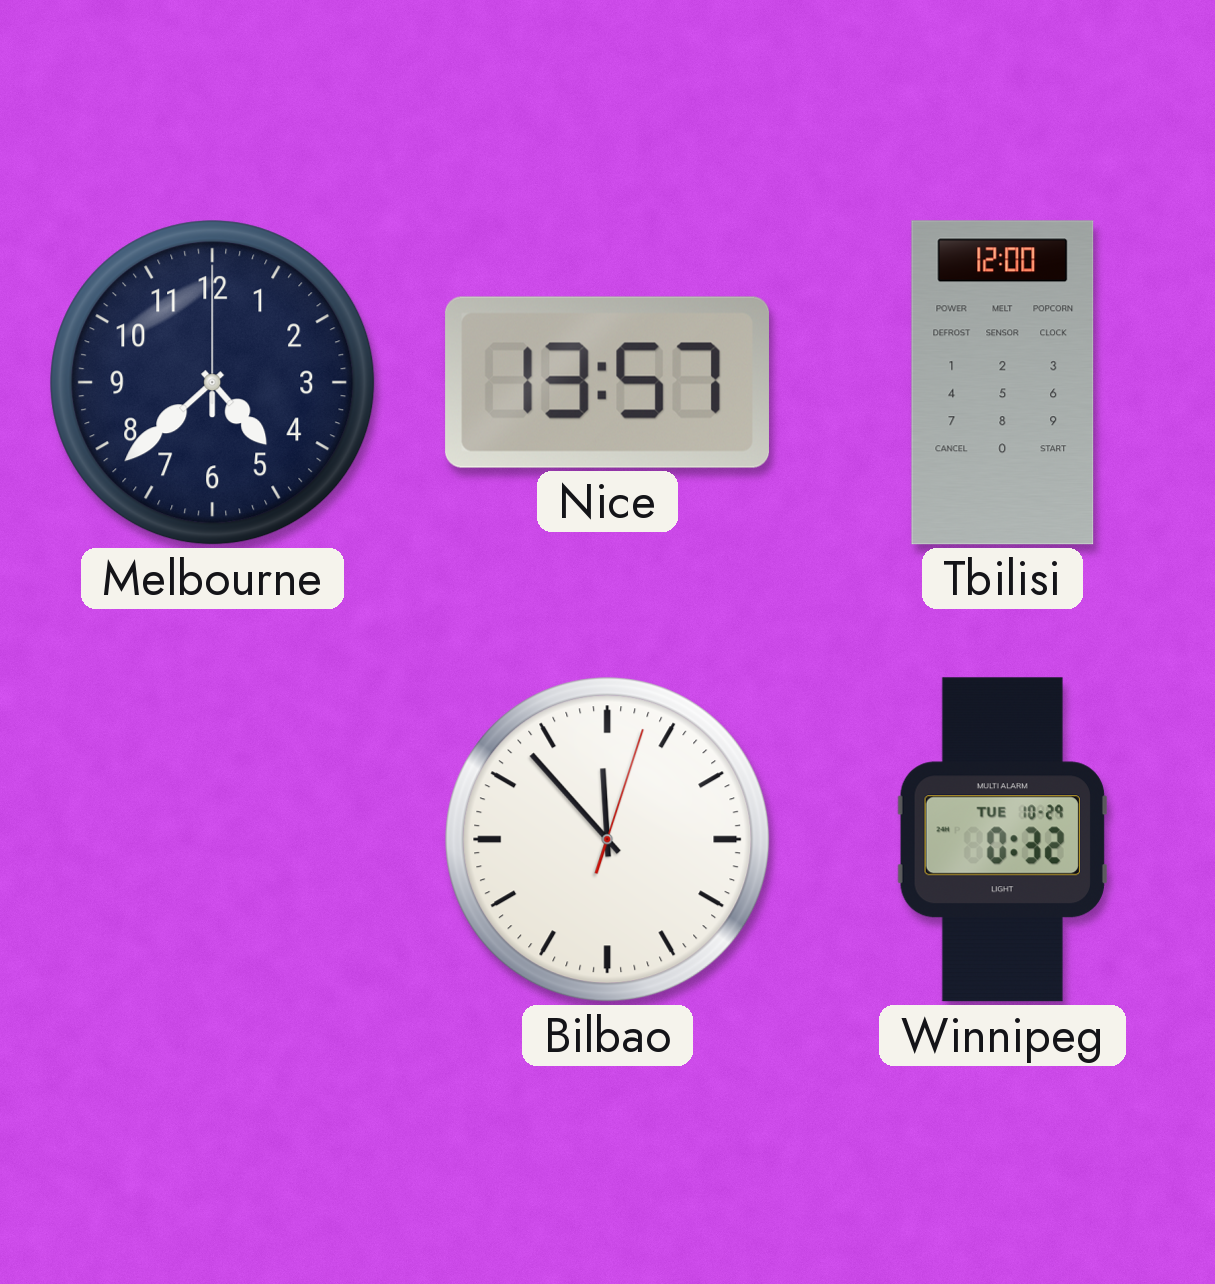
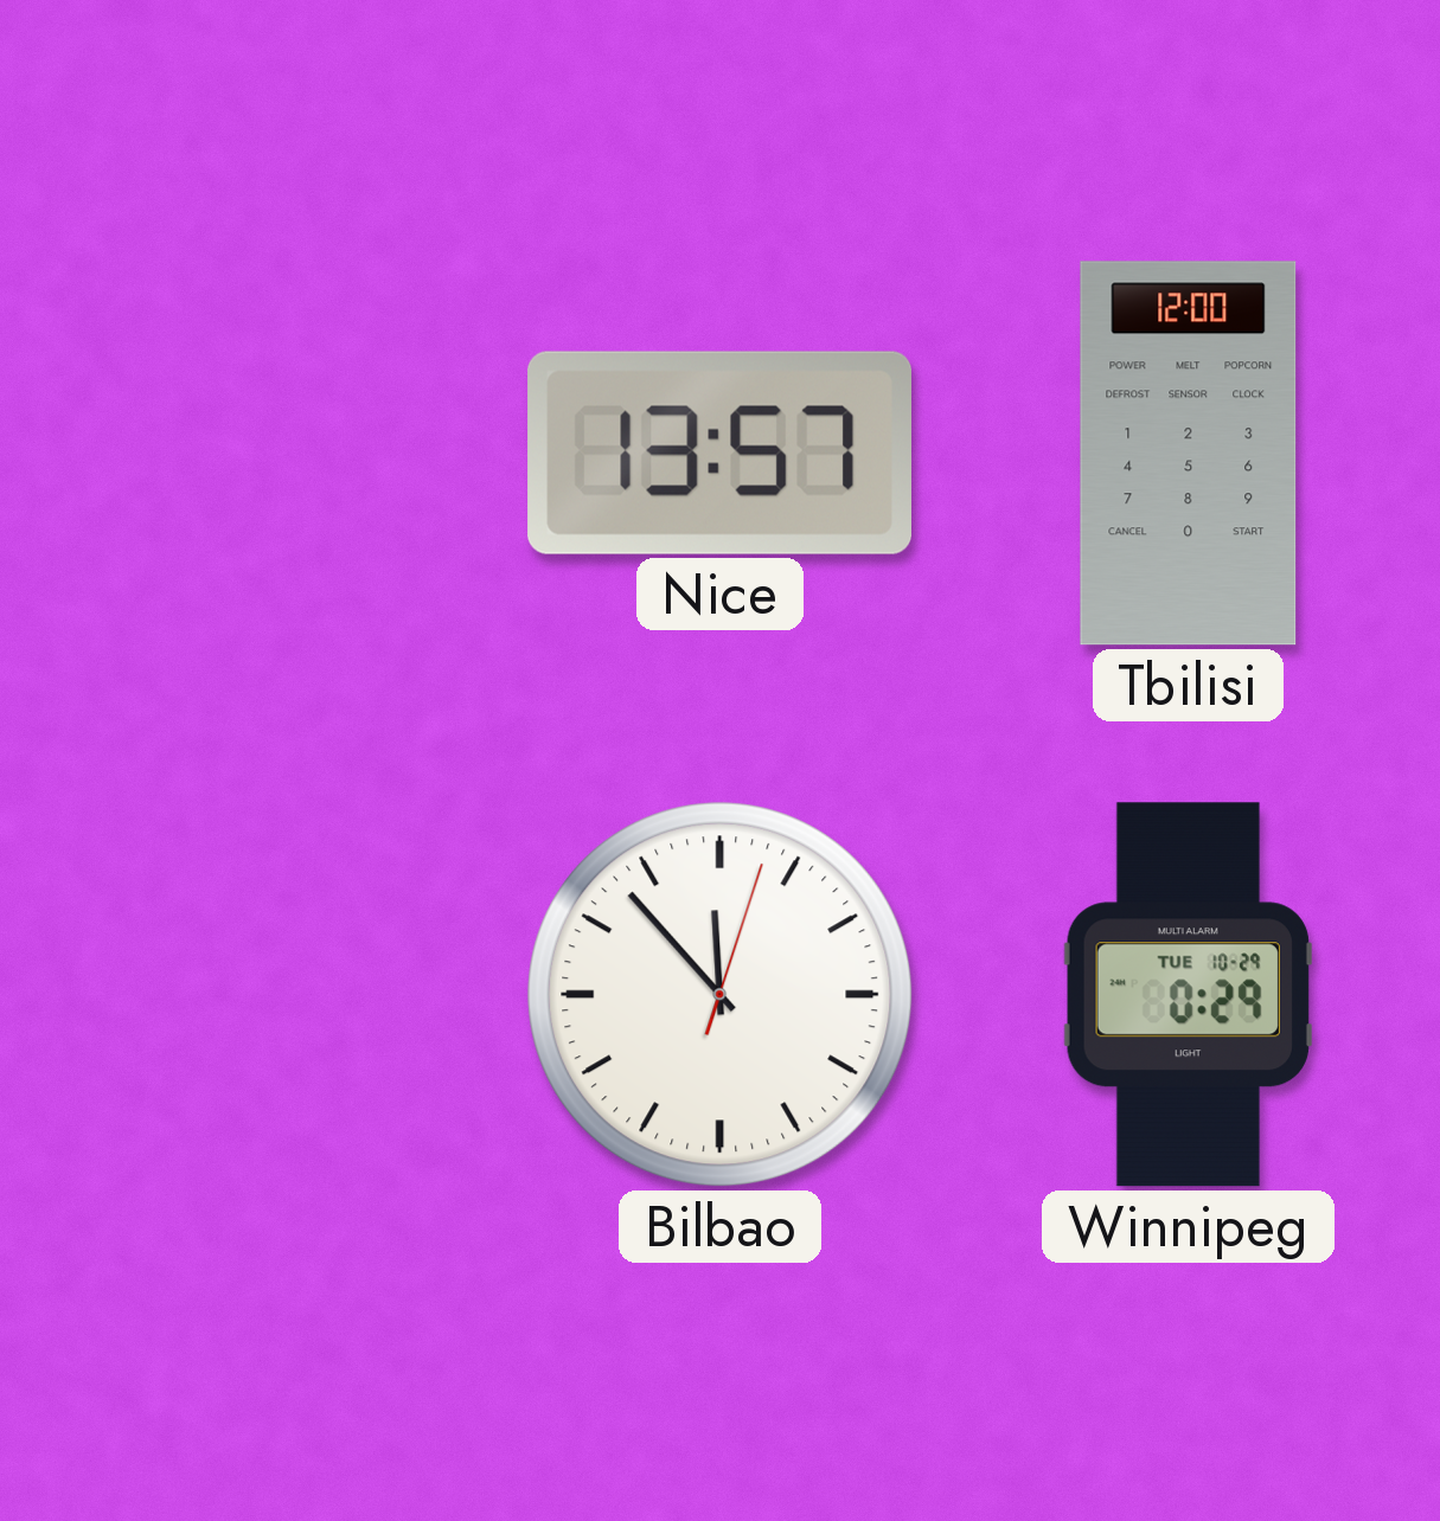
Melbourne: 4:38 -> none (213, 383)
Winnipeg: 0:32 -> 0:29 (1188, 995)
